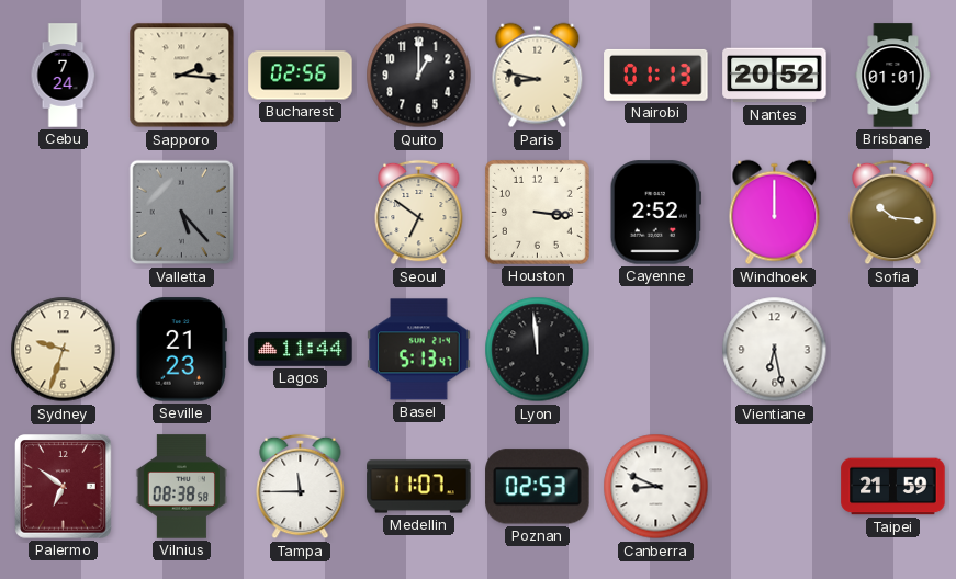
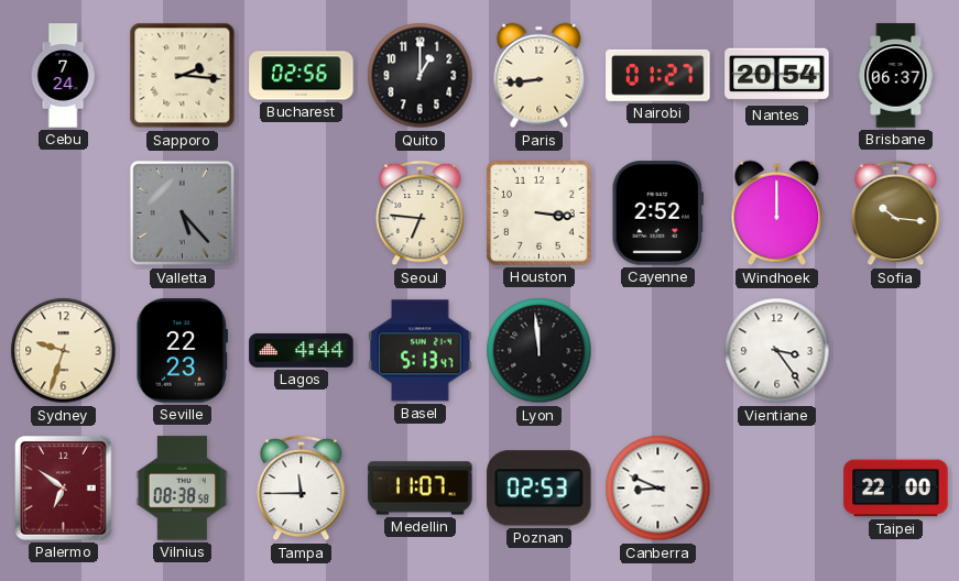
Paris: 8:47 -> 8:44 (540, 76)
Nairobi: 01:13 -> 01:27 (658, 75)
Nantes: 20:52 -> 20:54 (777, 76)
Brisbane: 01:01 -> 06:37 (896, 76)
Seoul: 6:51 -> 6:46 (421, 213)
Seville: 21:23 -> 22:23 (182, 351)
Lagos: 11:44 -> 4:44 (302, 350)
Vientiane: 6:28 -> 3:24 (777, 351)
Taipei: 21:59 -> 22:00 (896, 489)
